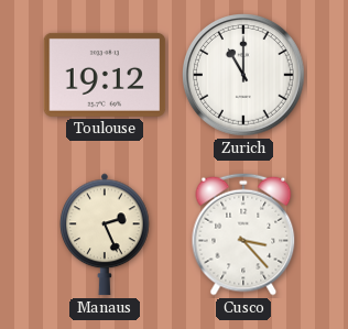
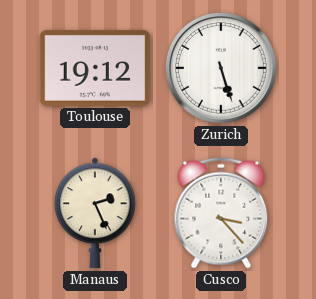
Zurich: 11:00 -> 5:27 (222, 69)
